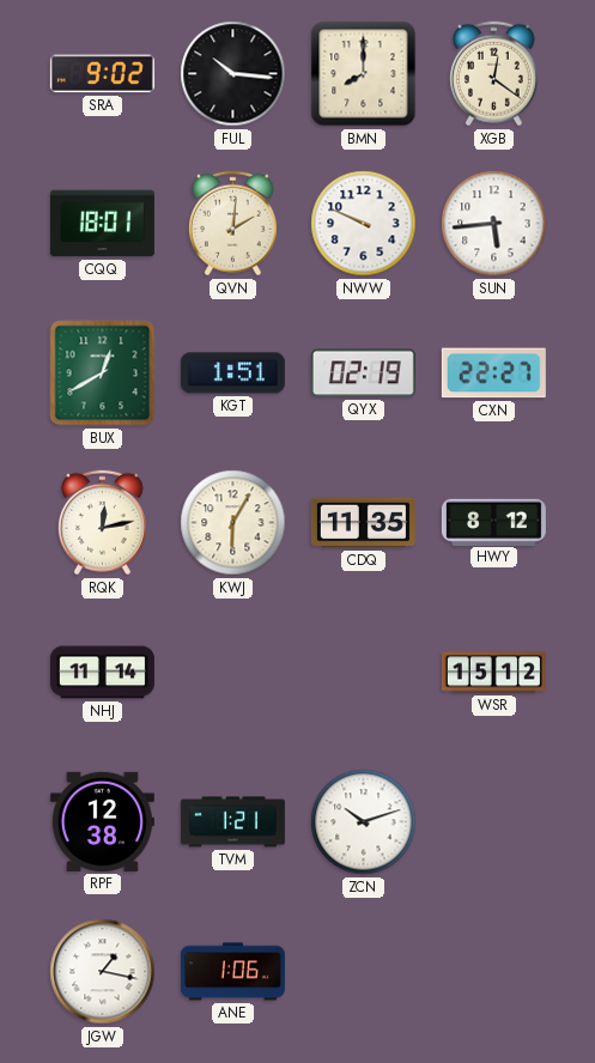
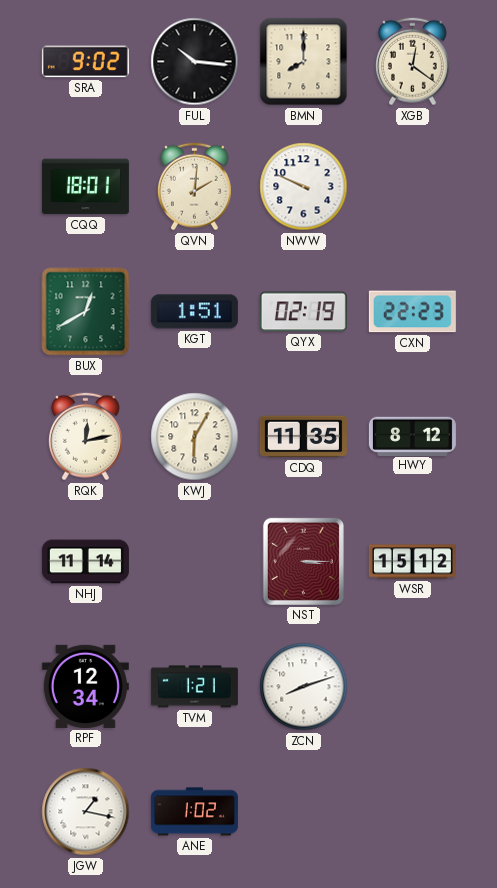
SUN: 5:44 -> none (494, 224)
CXN: 22:27 -> 22:23 (412, 312)
NST: none -> 3:15 (303, 561)
RPF: 12:38 -> 12:34 (85, 686)
ZCN: 10:12 -> 8:12 (304, 687)
ANE: 1:06 -> 1:02 (194, 812)
